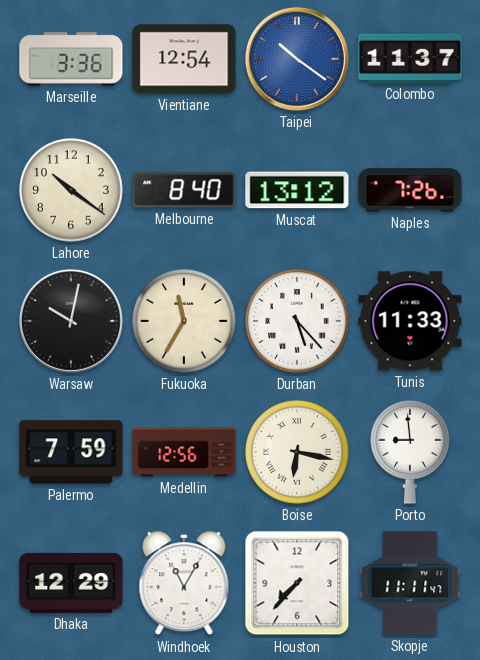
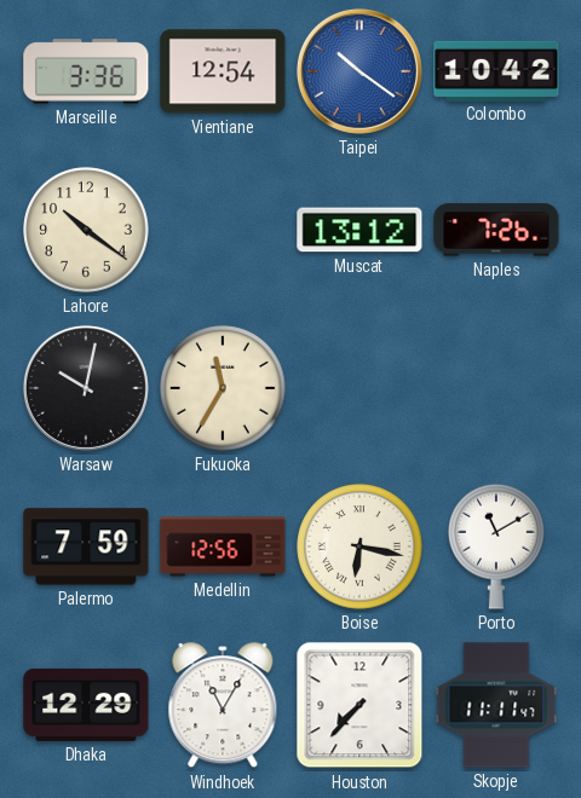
Colombo: 11:37 -> 10:42 (496, 70)
Melbourne: 8:40 -> none (184, 190)
Durban: 5:23 -> none (297, 321)
Tunis: 11:33 -> none (410, 321)
Porto: 8:59 -> 11:10 (496, 547)
